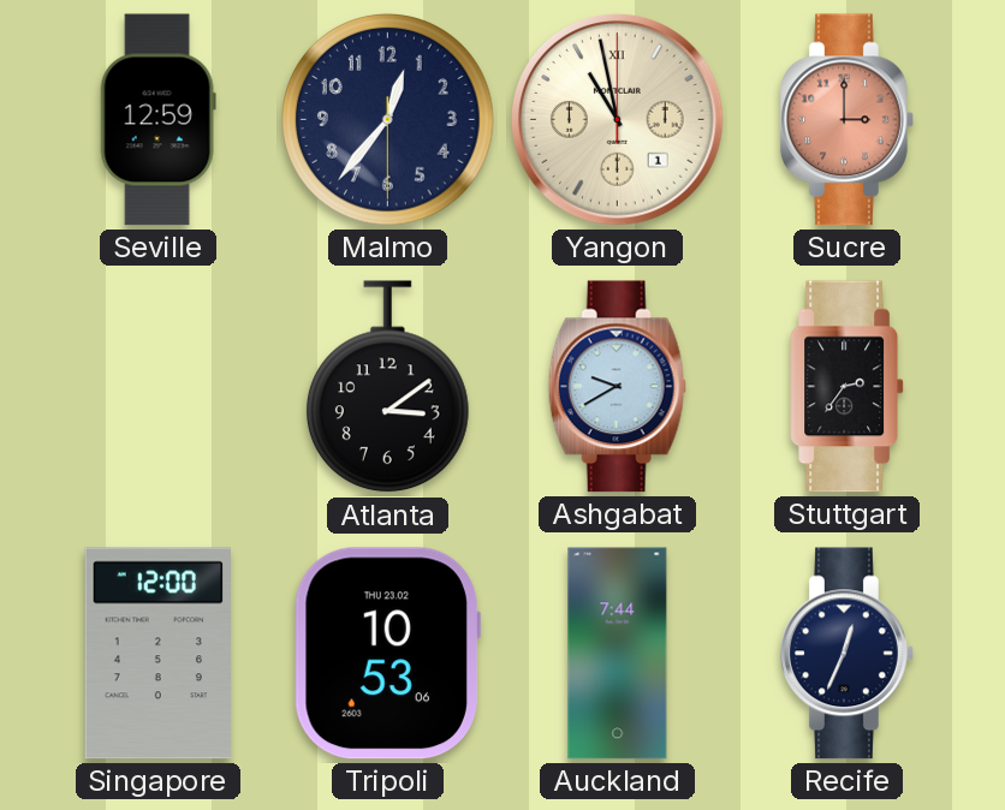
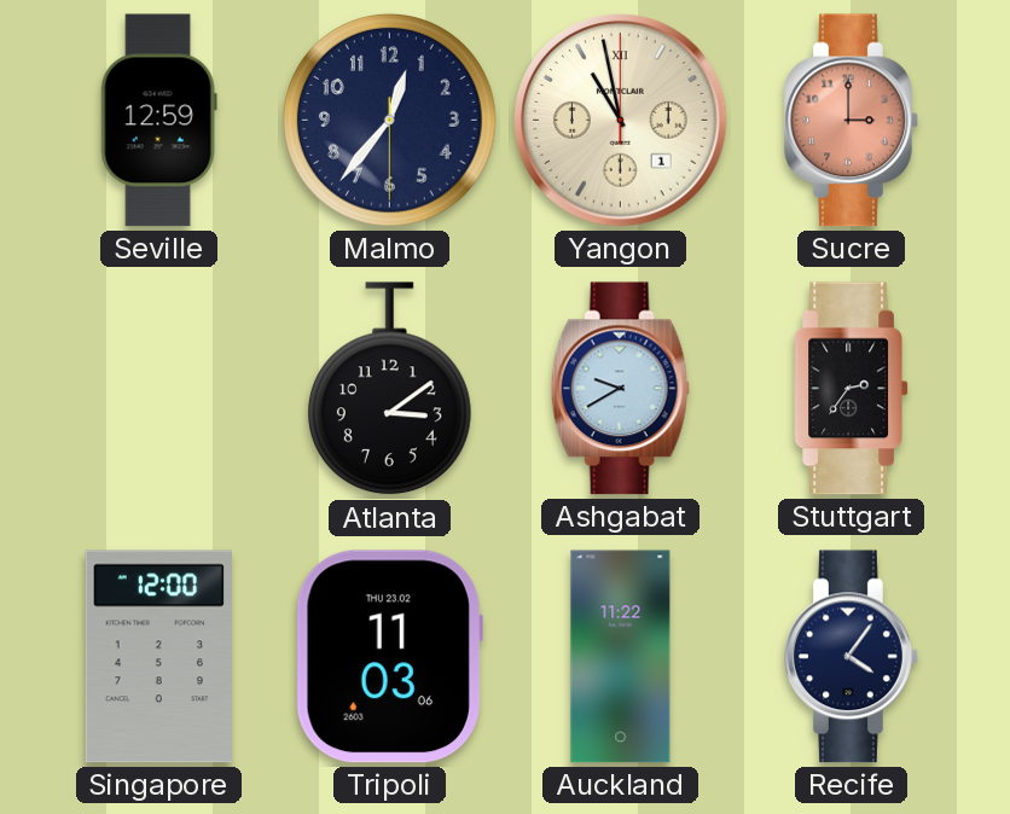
Tripoli: 10:53 -> 11:03 (389, 657)
Auckland: 7:44 -> 11:22 (621, 657)
Recife: 12:34 -> 4:06 (852, 657)
